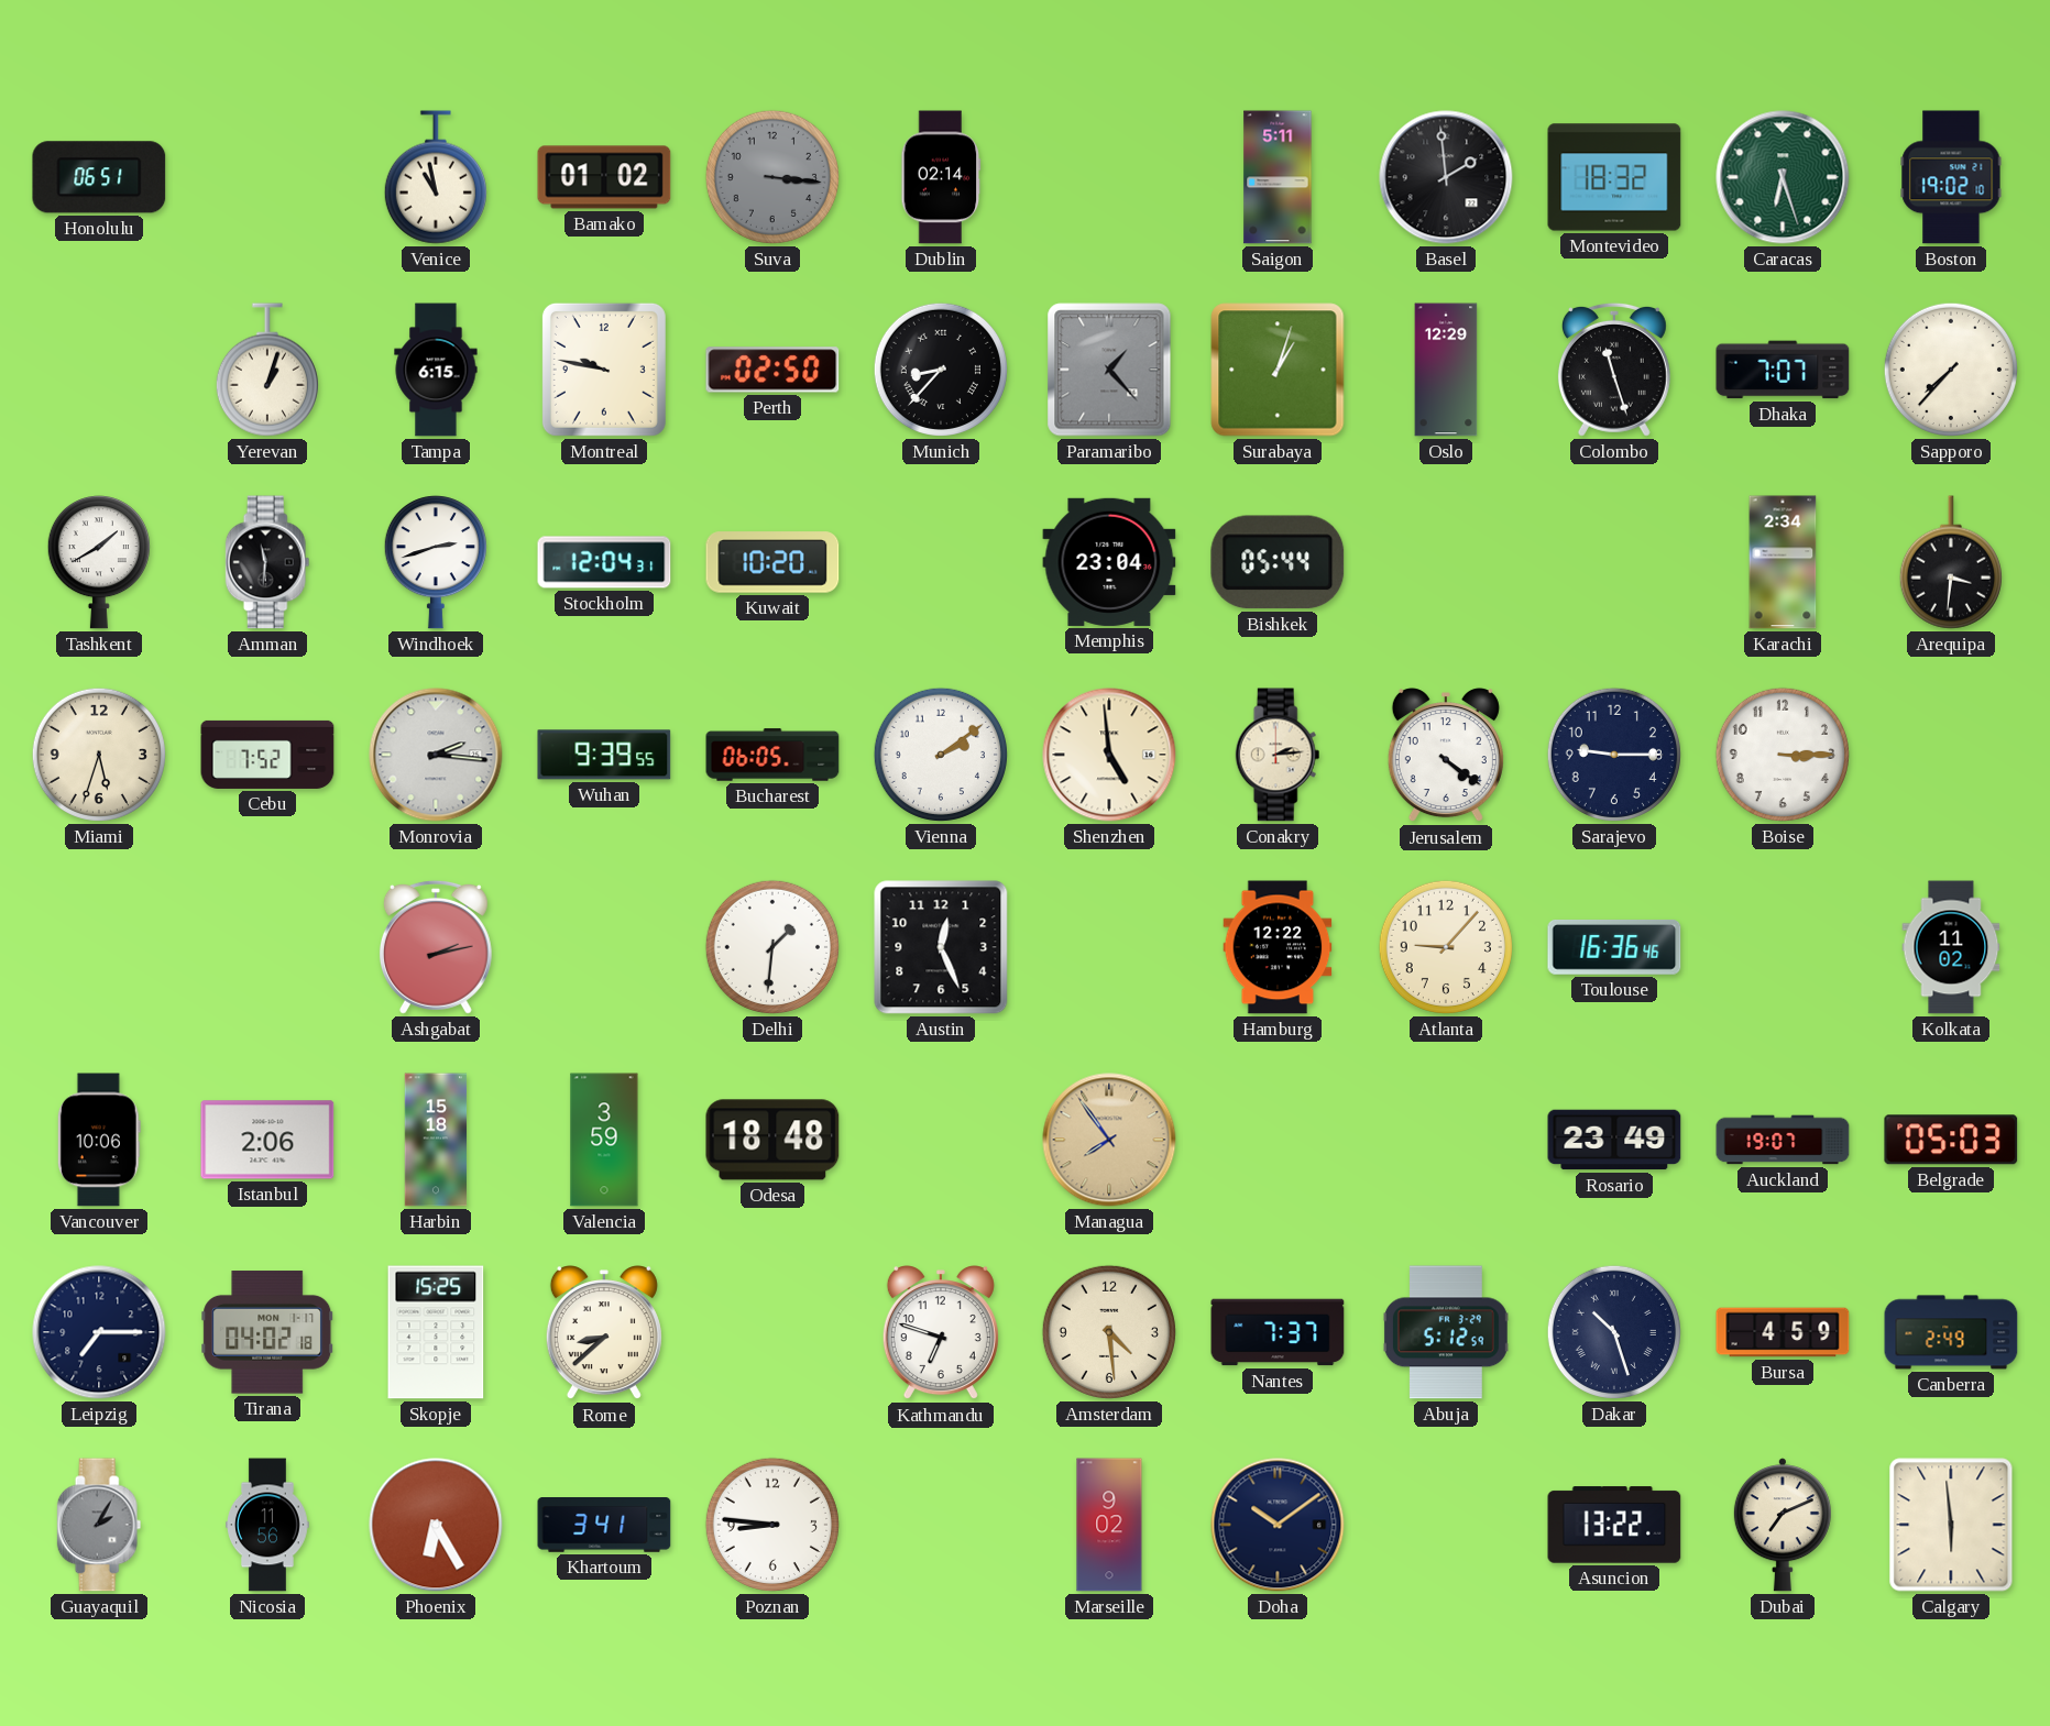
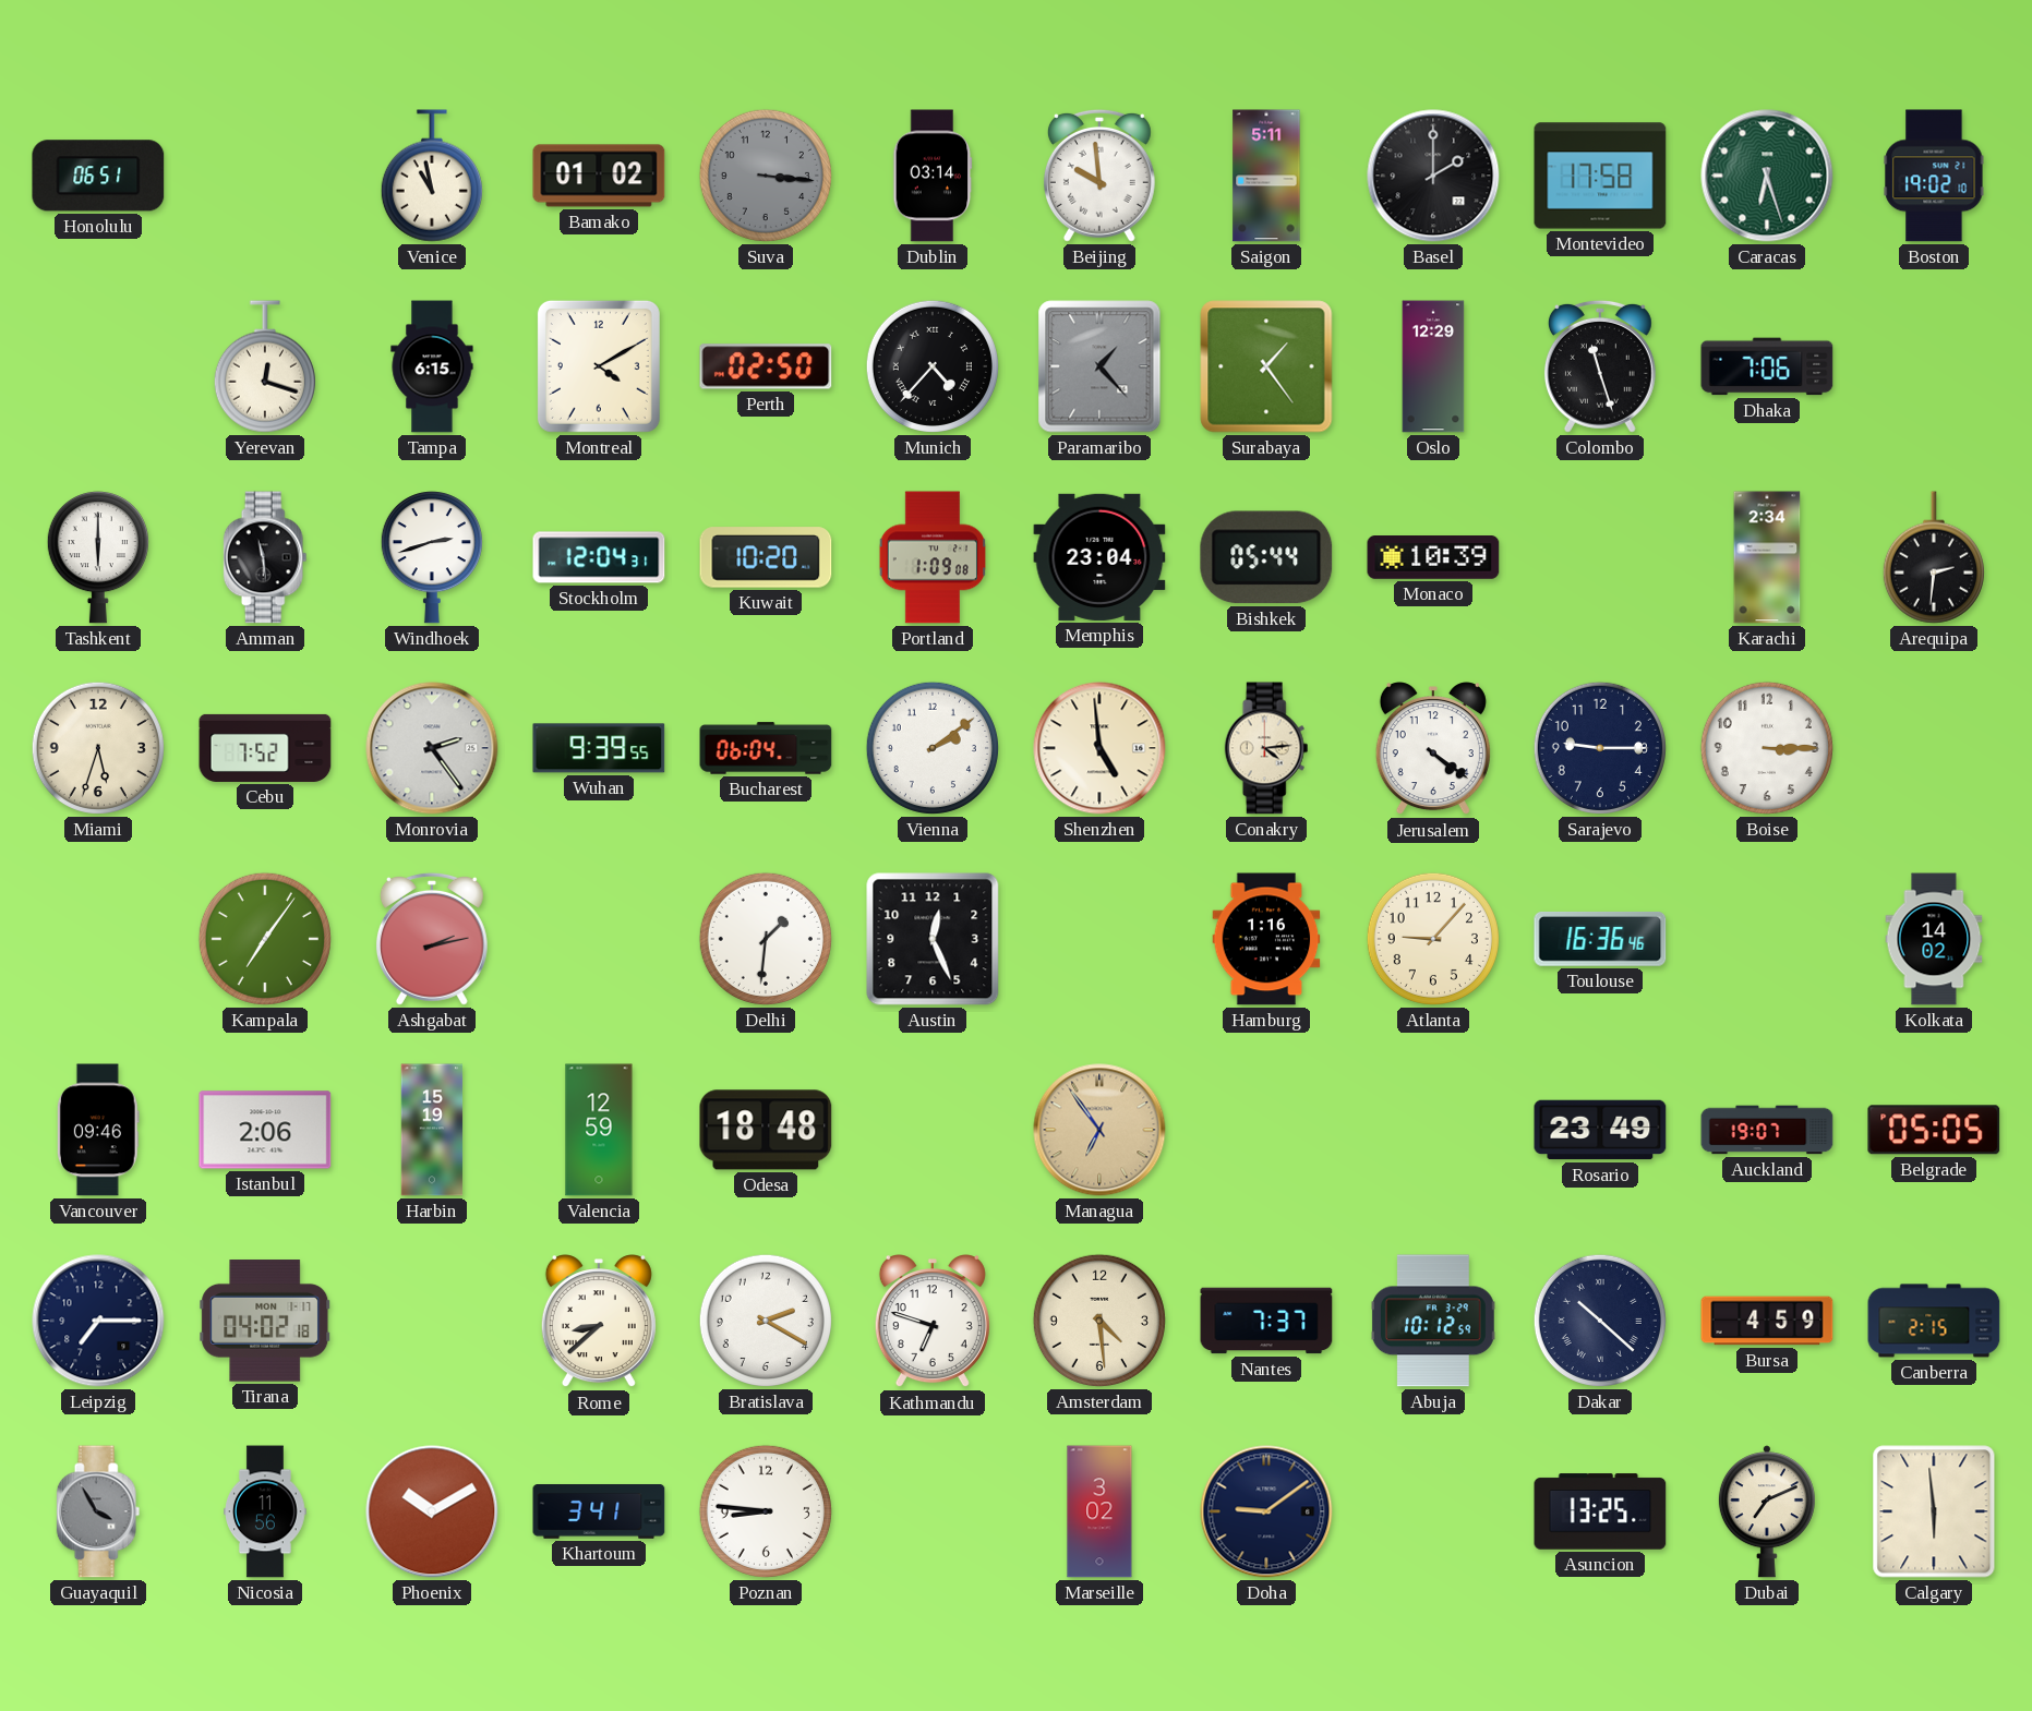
Dublin: 02:14 -> 03:14 (933, 176)
Beijing: none -> 9:59 (1099, 176)
Basel: 1:59 -> 2:00 (1433, 176)
Montevideo: 18:32 -> 17:58 (1600, 176)
Yerevan: 1:03 -> 12:18 (265, 366)
Montreal: 9:47 -> 4:10 (599, 366)
Munich: 8:37 -> 4:37 (933, 366)
Surabaya: 1:03 -> 1:24 (1266, 366)
Dhaka: 7:07 -> 7:06 (1767, 366)
Sapporo: 7:37 -> none (1951, 370)
Tashkent: 1:40 -> 6:00 (98, 557)
Amman: 11:31 -> 11:29 (265, 557)
Portland: none -> 1:09 (931, 557)
Monaco: none -> 10:39 (1433, 558)
Arequipa: 3:31 -> 2:31 (1934, 557)
Monrovia: 2:16 -> 2:24 (432, 748)
Bucharest: 06:05 -> 06:04 (766, 748)
Conakry: 2:14 -> 4:14 (1266, 748)
Kampala: none -> 7:06 (265, 939)
Hamburg: 12:22 -> 1:16 (1266, 939)
Kolkata: 11:02 -> 14:02 (1934, 939)
Vancouver: 10:06 -> 09:46 (98, 1130)
Harbin: 15:18 -> 15:19 (432, 1130)
Valencia: 3:59 -> 12:59 (599, 1130)
Managua: 7:54 -> 6:54 (1099, 1130)
Belgrade: 05:03 -> 05:05 (1934, 1130)
Skopje: 15:25 -> none (436, 1332)
Bratislava: none -> 2:20 (766, 1321)
Abuja: 5:12 -> 10:12 (1433, 1321)
Dakar: 10:27 -> 10:22 (1600, 1321)
Canberra: 2:49 -> 2:15 (1934, 1321)
Guayaquil: 2:05 -> 3:55 (98, 1511)
Phoenix: 6:25 -> 10:10 (432, 1511)
Marseille: 9:02 -> 3:02 (1099, 1511)
Doha: 10:09 -> 9:09 (1266, 1511)
Asuncion: 13:22 -> 13:25 (1600, 1511)
